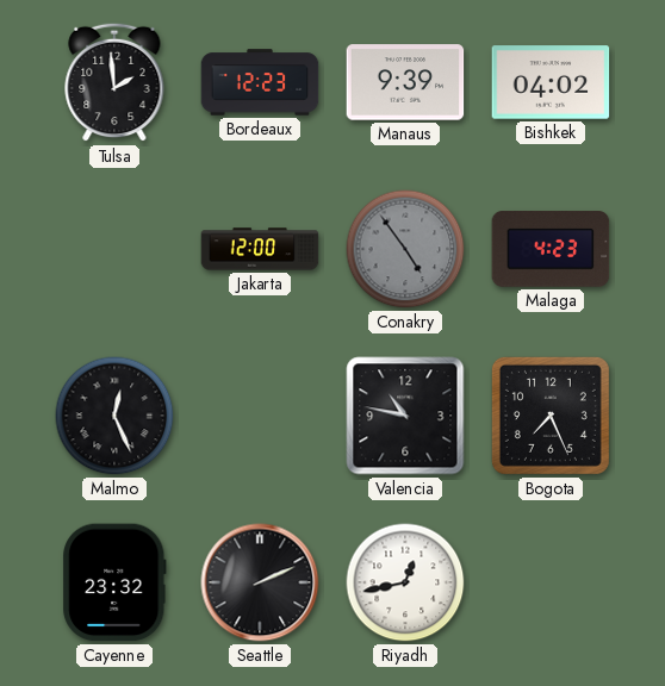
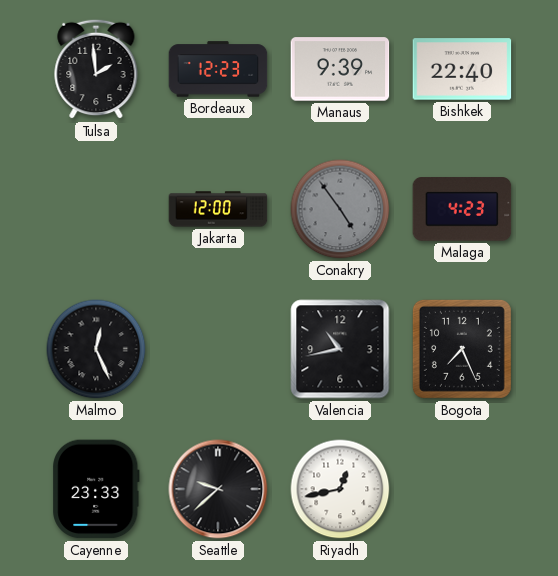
Bishkek: 04:02 -> 22:40 (462, 69)
Valencia: 10:47 -> 10:43 (340, 349)
Cayenne: 23:32 -> 23:33 (96, 489)
Seattle: 2:11 -> 9:38 (218, 489)
